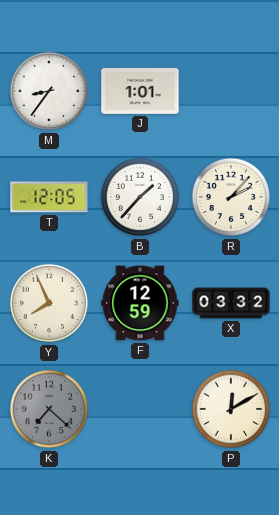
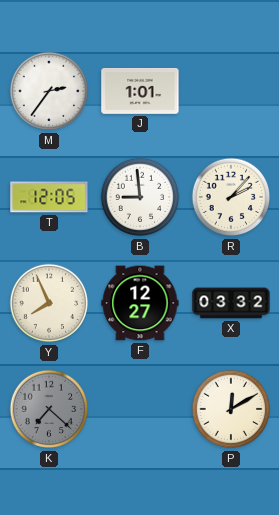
M: 8:36 -> 2:36 (49, 91)
B: 1:37 -> 8:59 (140, 197)
F: 12:59 -> 12:27 (140, 303)
